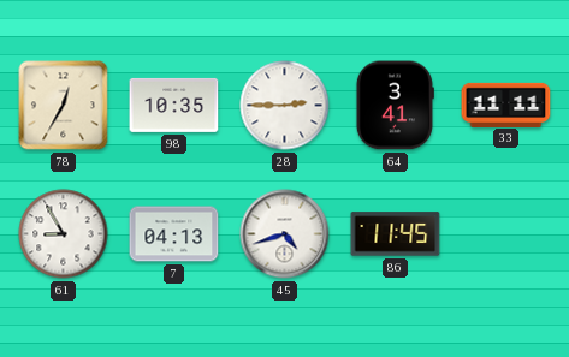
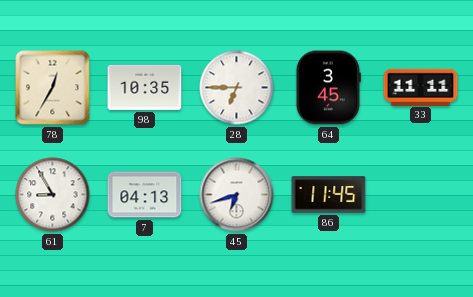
28: 2:45 -> 6:45 (237, 88)
64: 3:41 -> 3:45 (328, 88)
45: 4:42 -> 6:42 (237, 195)
